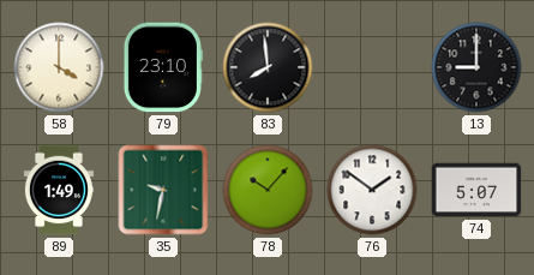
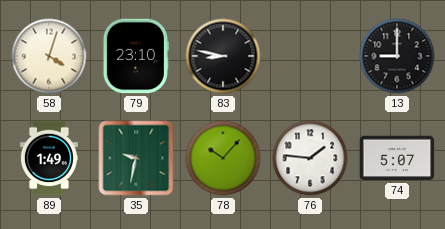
58: 4:00 -> 4:03 (49, 56)
83: 7:59 -> 8:47 (223, 56)
76: 1:51 -> 1:46 (310, 158)
